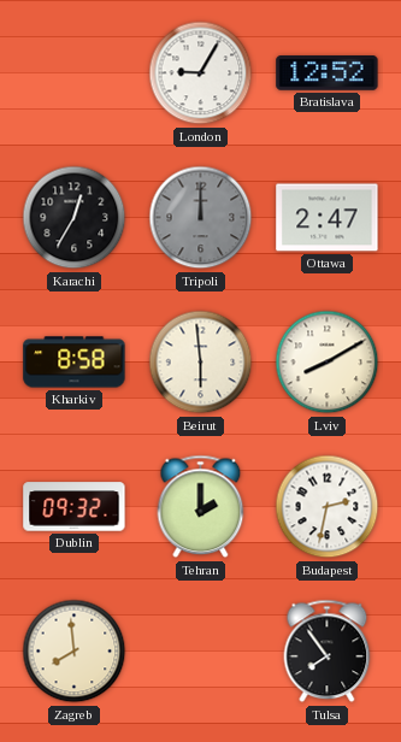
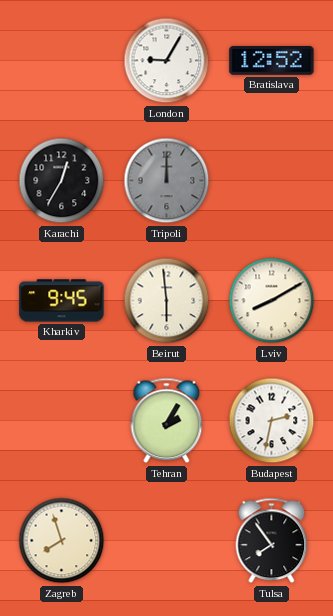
Ottawa: 2:47 -> none (328, 218)
Kharkiv: 8:58 -> 9:45 (62, 301)
Dublin: 09:32 -> none (75, 507)
Tehran: 2:00 -> 2:05 (167, 421)
Zagreb: 7:59 -> 7:57 (62, 541)
